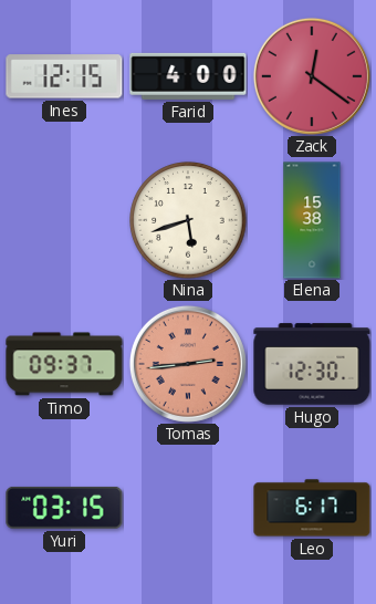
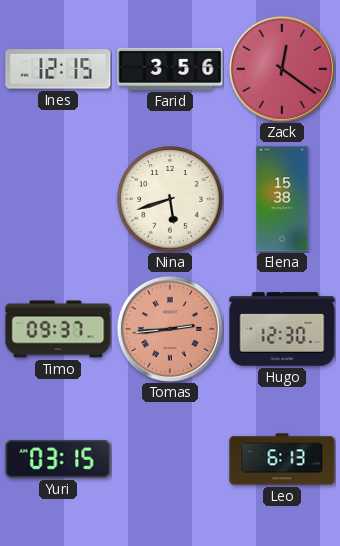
Farid: 4:00 -> 3:56 (170, 69)
Leo: 6:17 -> 6:13 (282, 459)
